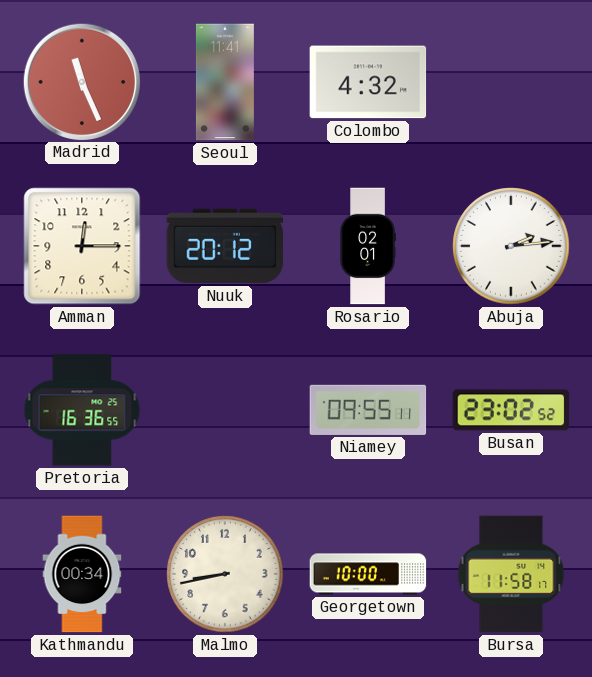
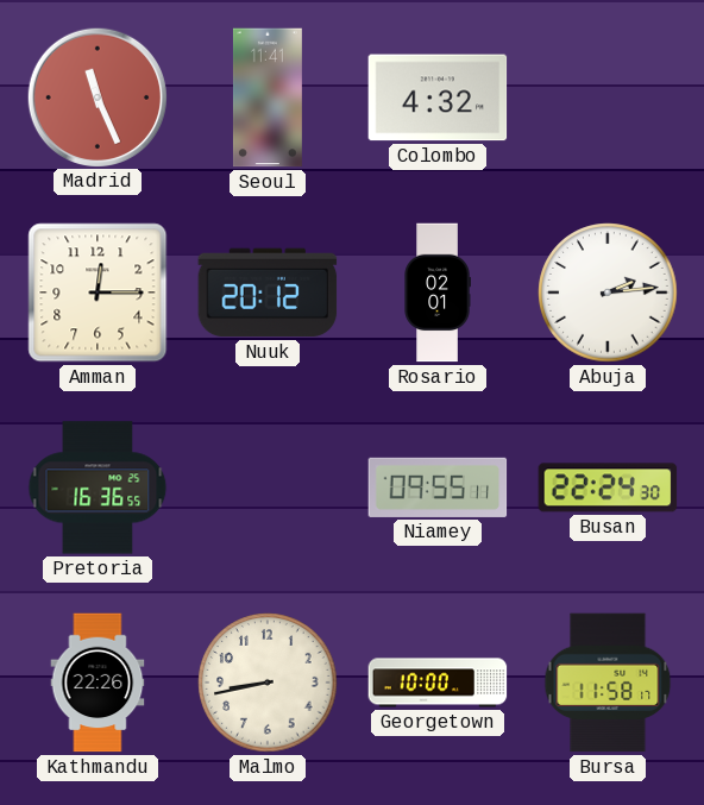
Busan: 23:02 -> 22:24 (608, 488)
Kathmandu: 00:34 -> 22:26 (98, 683)
